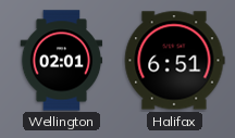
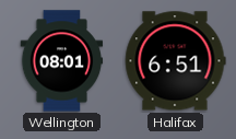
Wellington: 02:01 -> 08:01 (62, 61)
